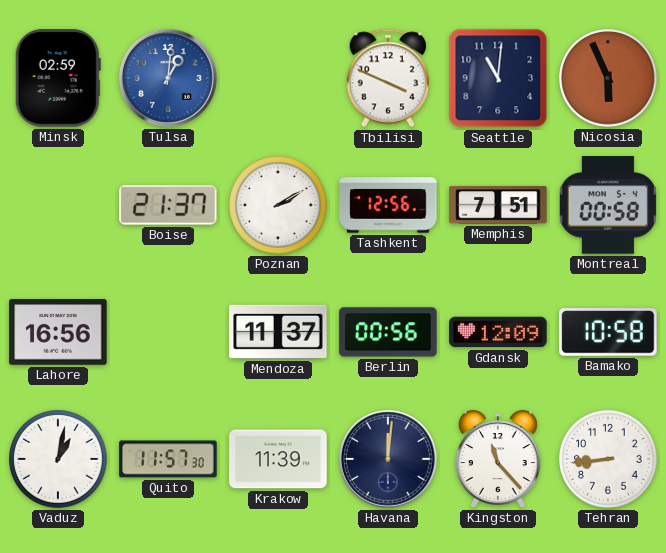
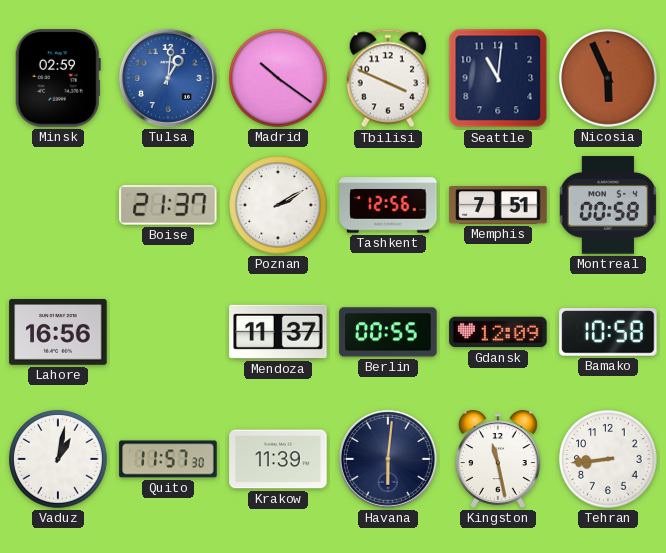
Madrid: none -> 10:21 (278, 78)
Berlin: 00:56 -> 00:55 (388, 332)
Havana: 12:01 -> 6:01 (388, 459)
Kingston: 11:23 -> 11:28 (498, 459)
